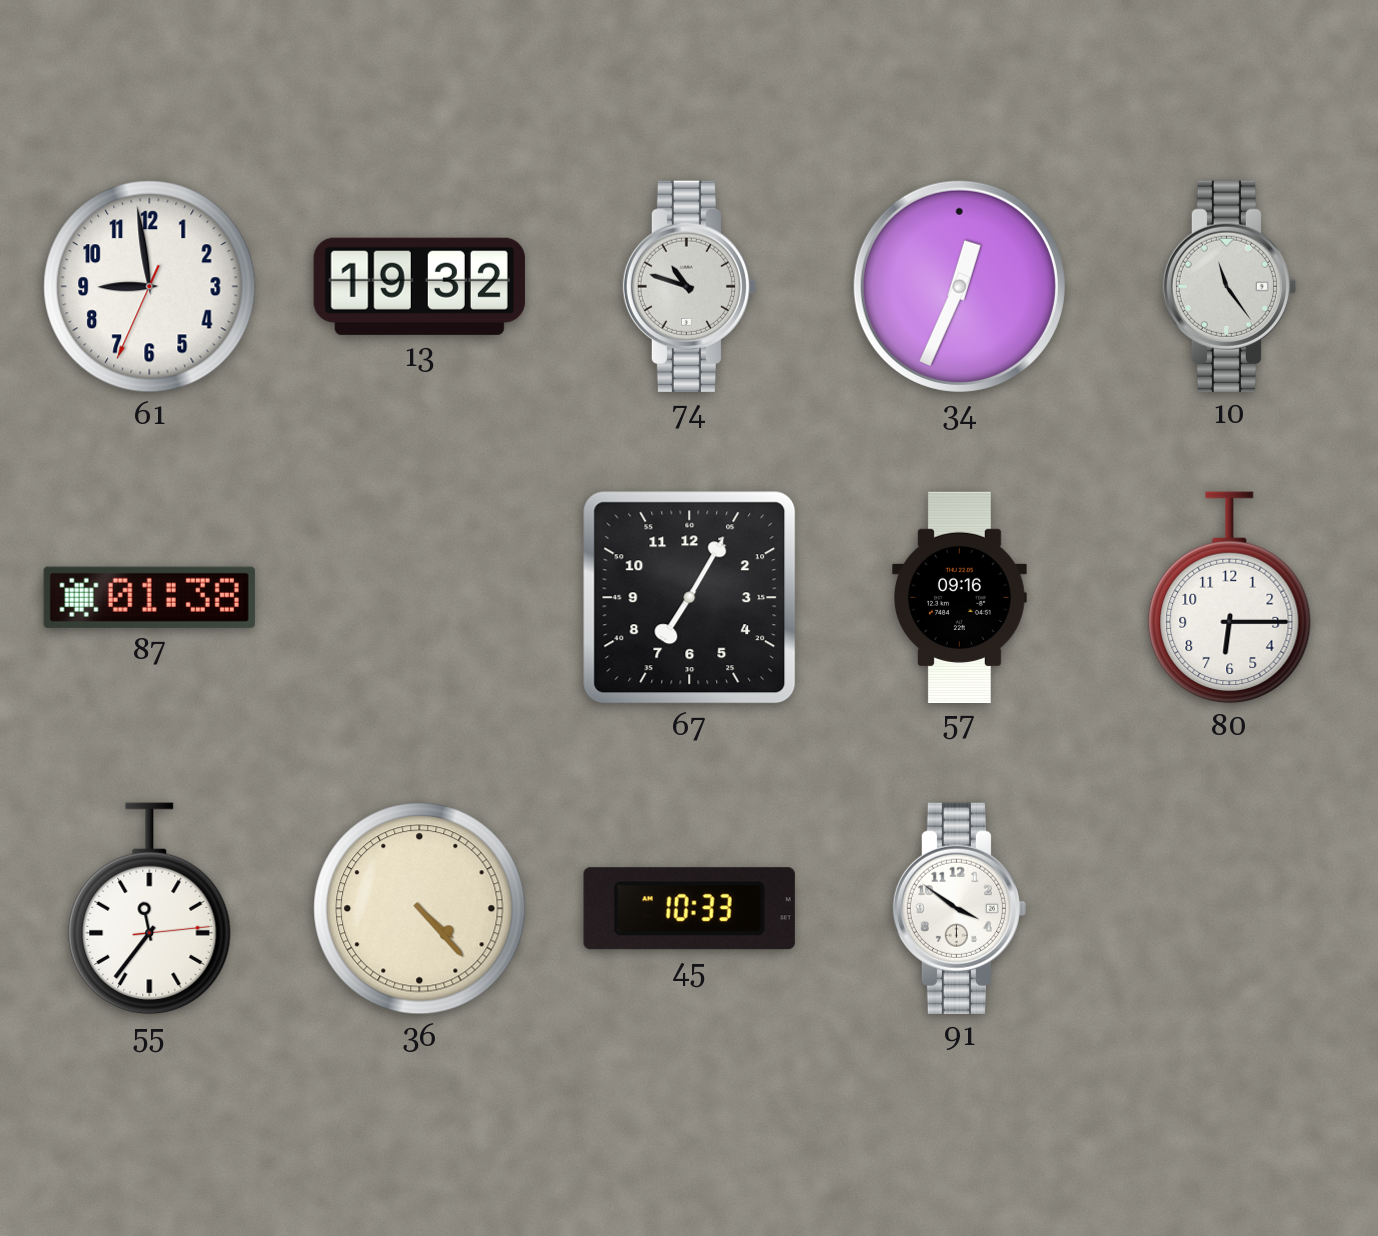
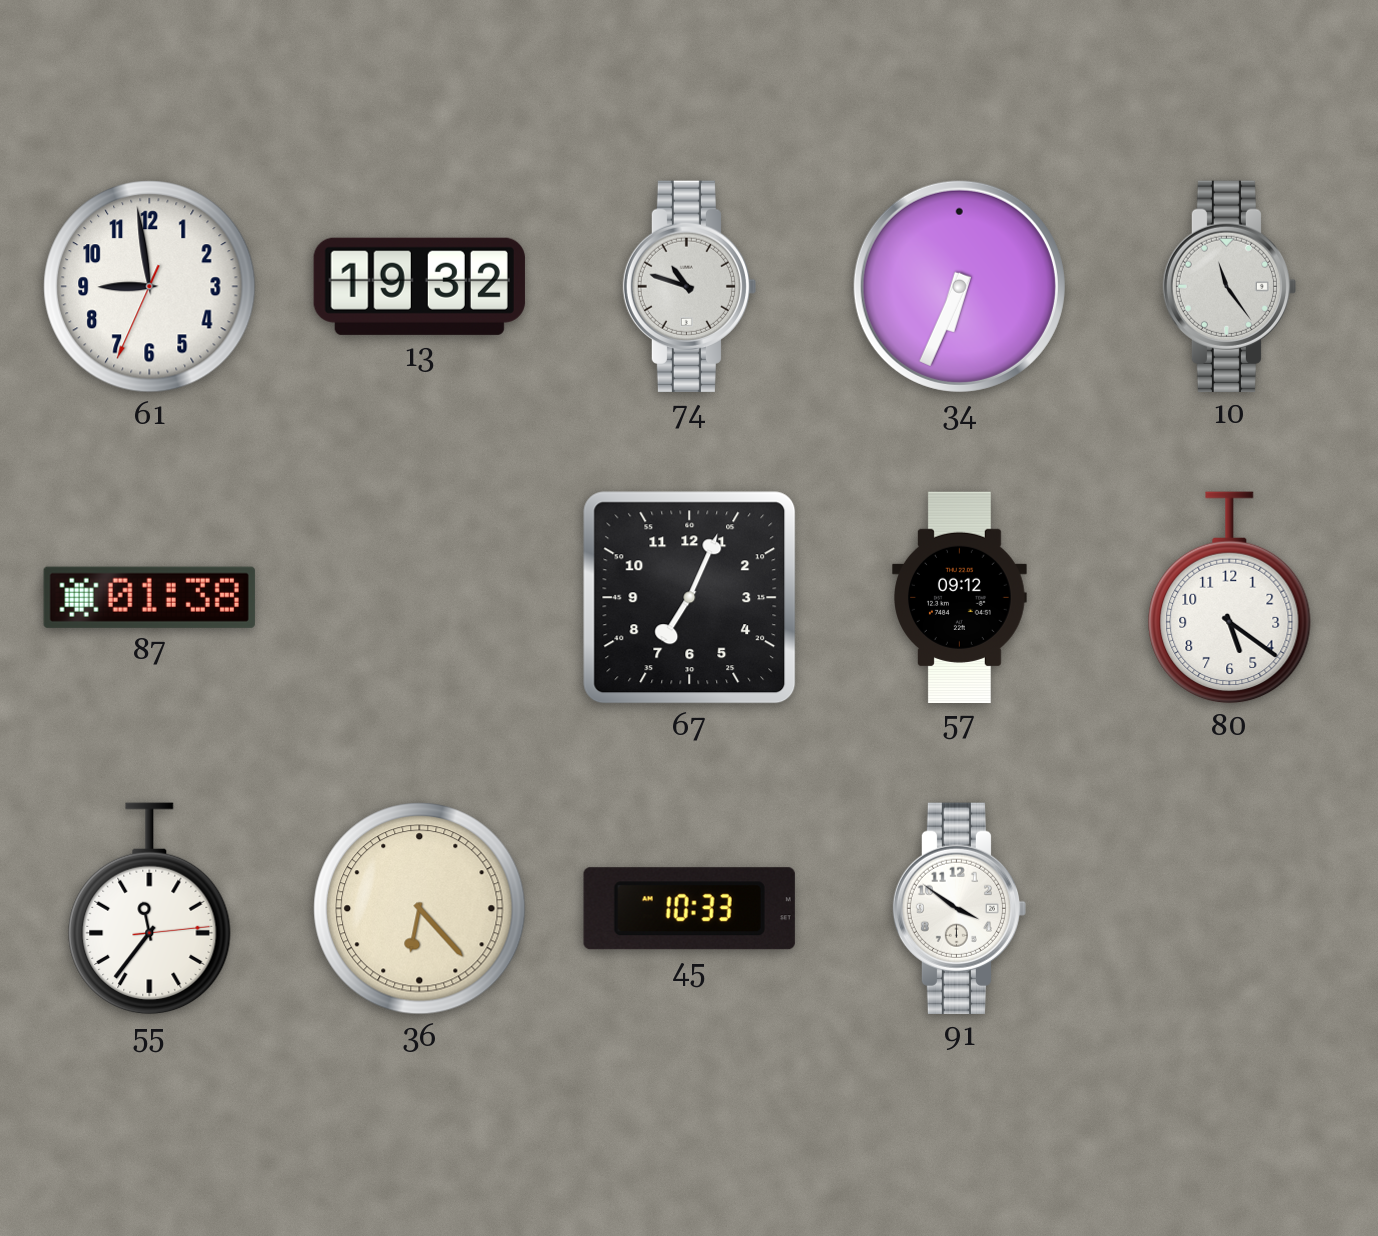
34: 12:34 -> 6:34 (959, 286)
67: 7:05 -> 7:04 (690, 598)
57: 09:16 -> 09:12 (960, 597)
80: 6:15 -> 5:21 (1230, 598)
36: 4:23 -> 6:23 (420, 909)
